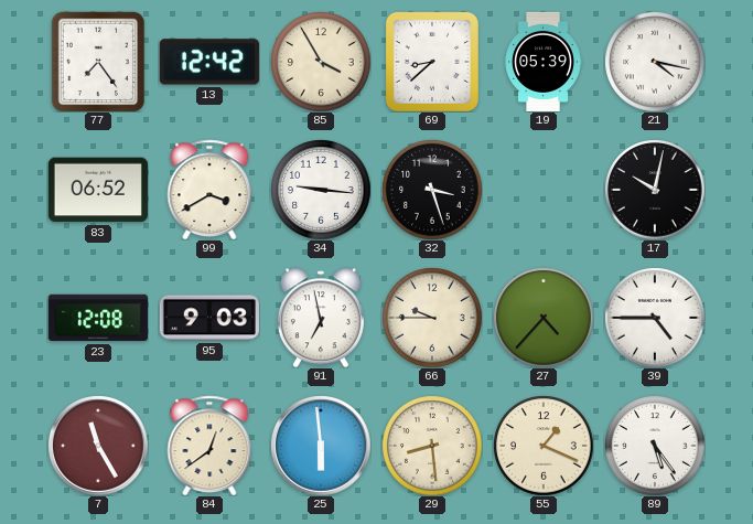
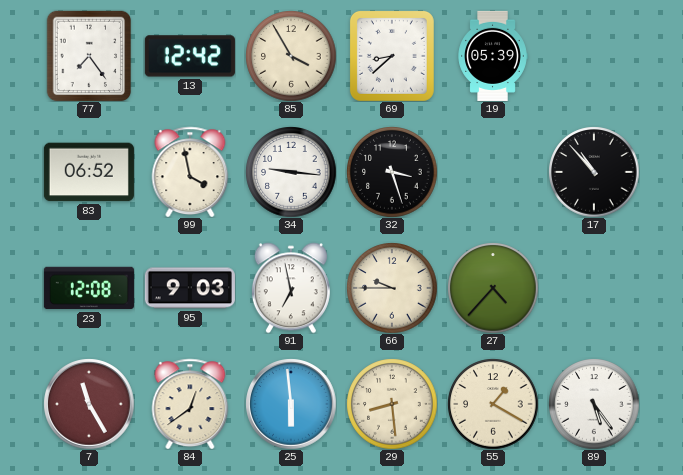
21: 4:17 -> none (655, 62)
99: 3:40 -> 3:58 (190, 172)
17: 10:02 -> 10:53 (594, 172)
39: 4:45 -> none (655, 318)
55: 1:19 -> 1:20 (493, 404)
